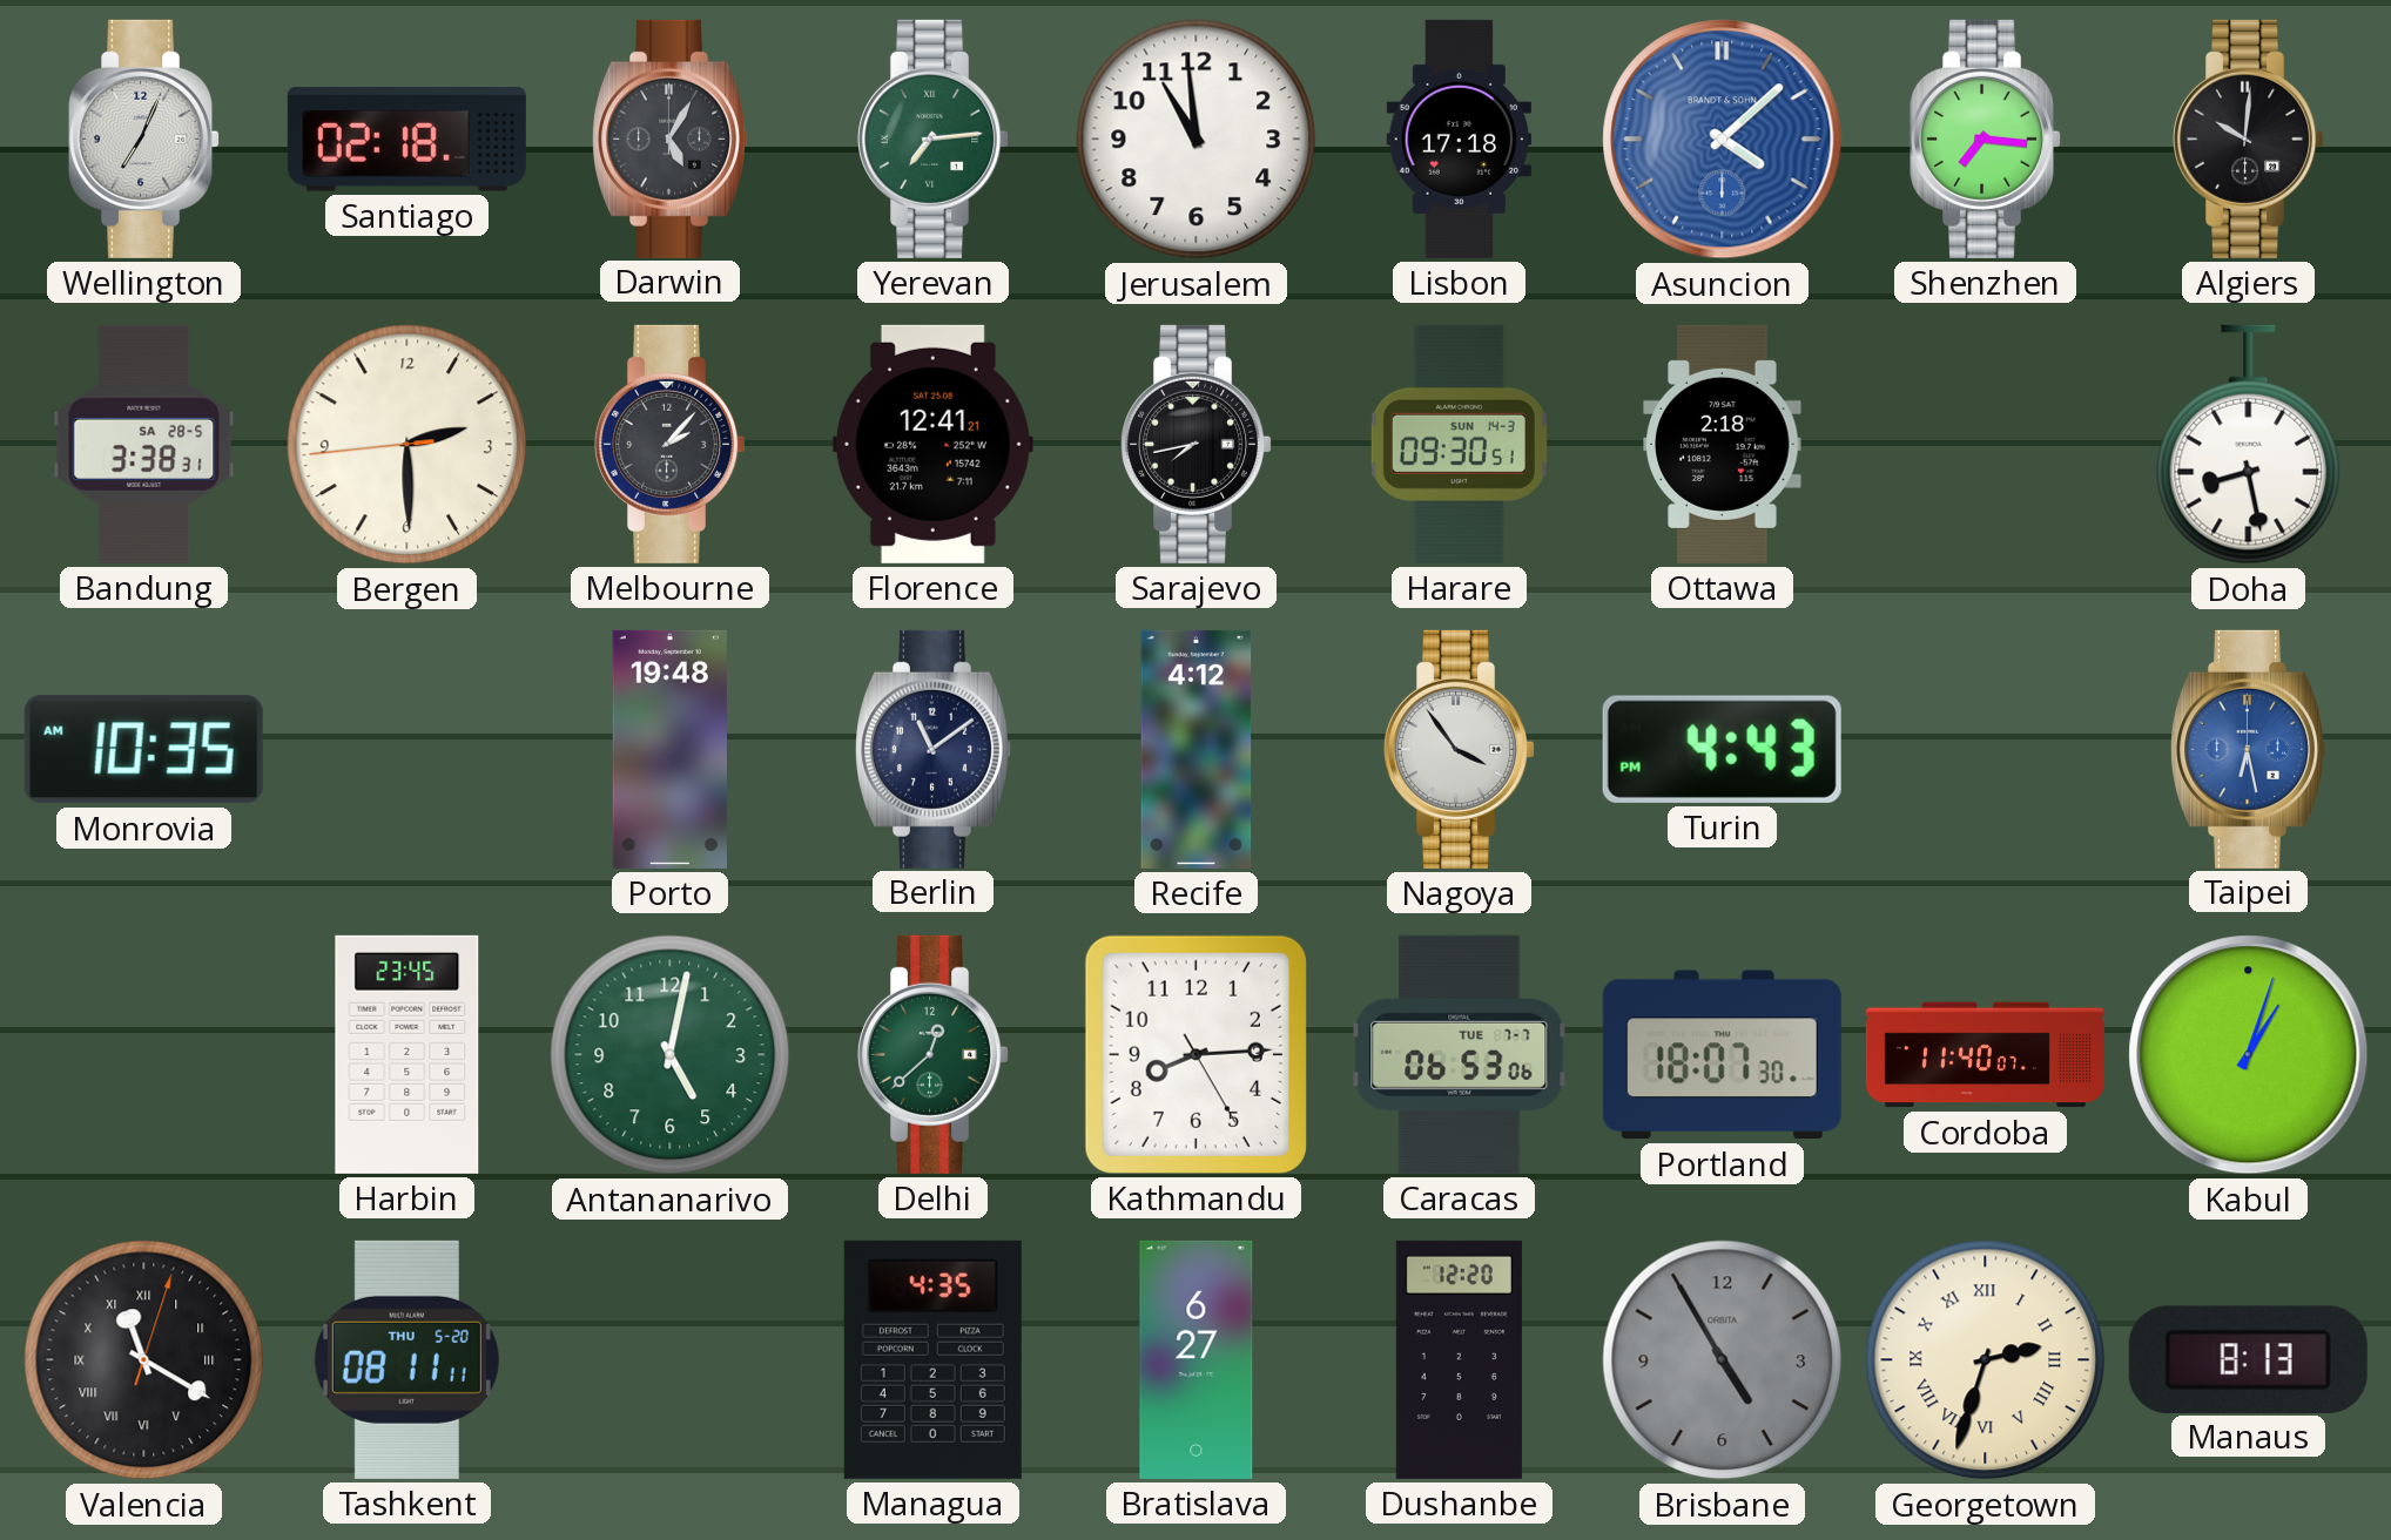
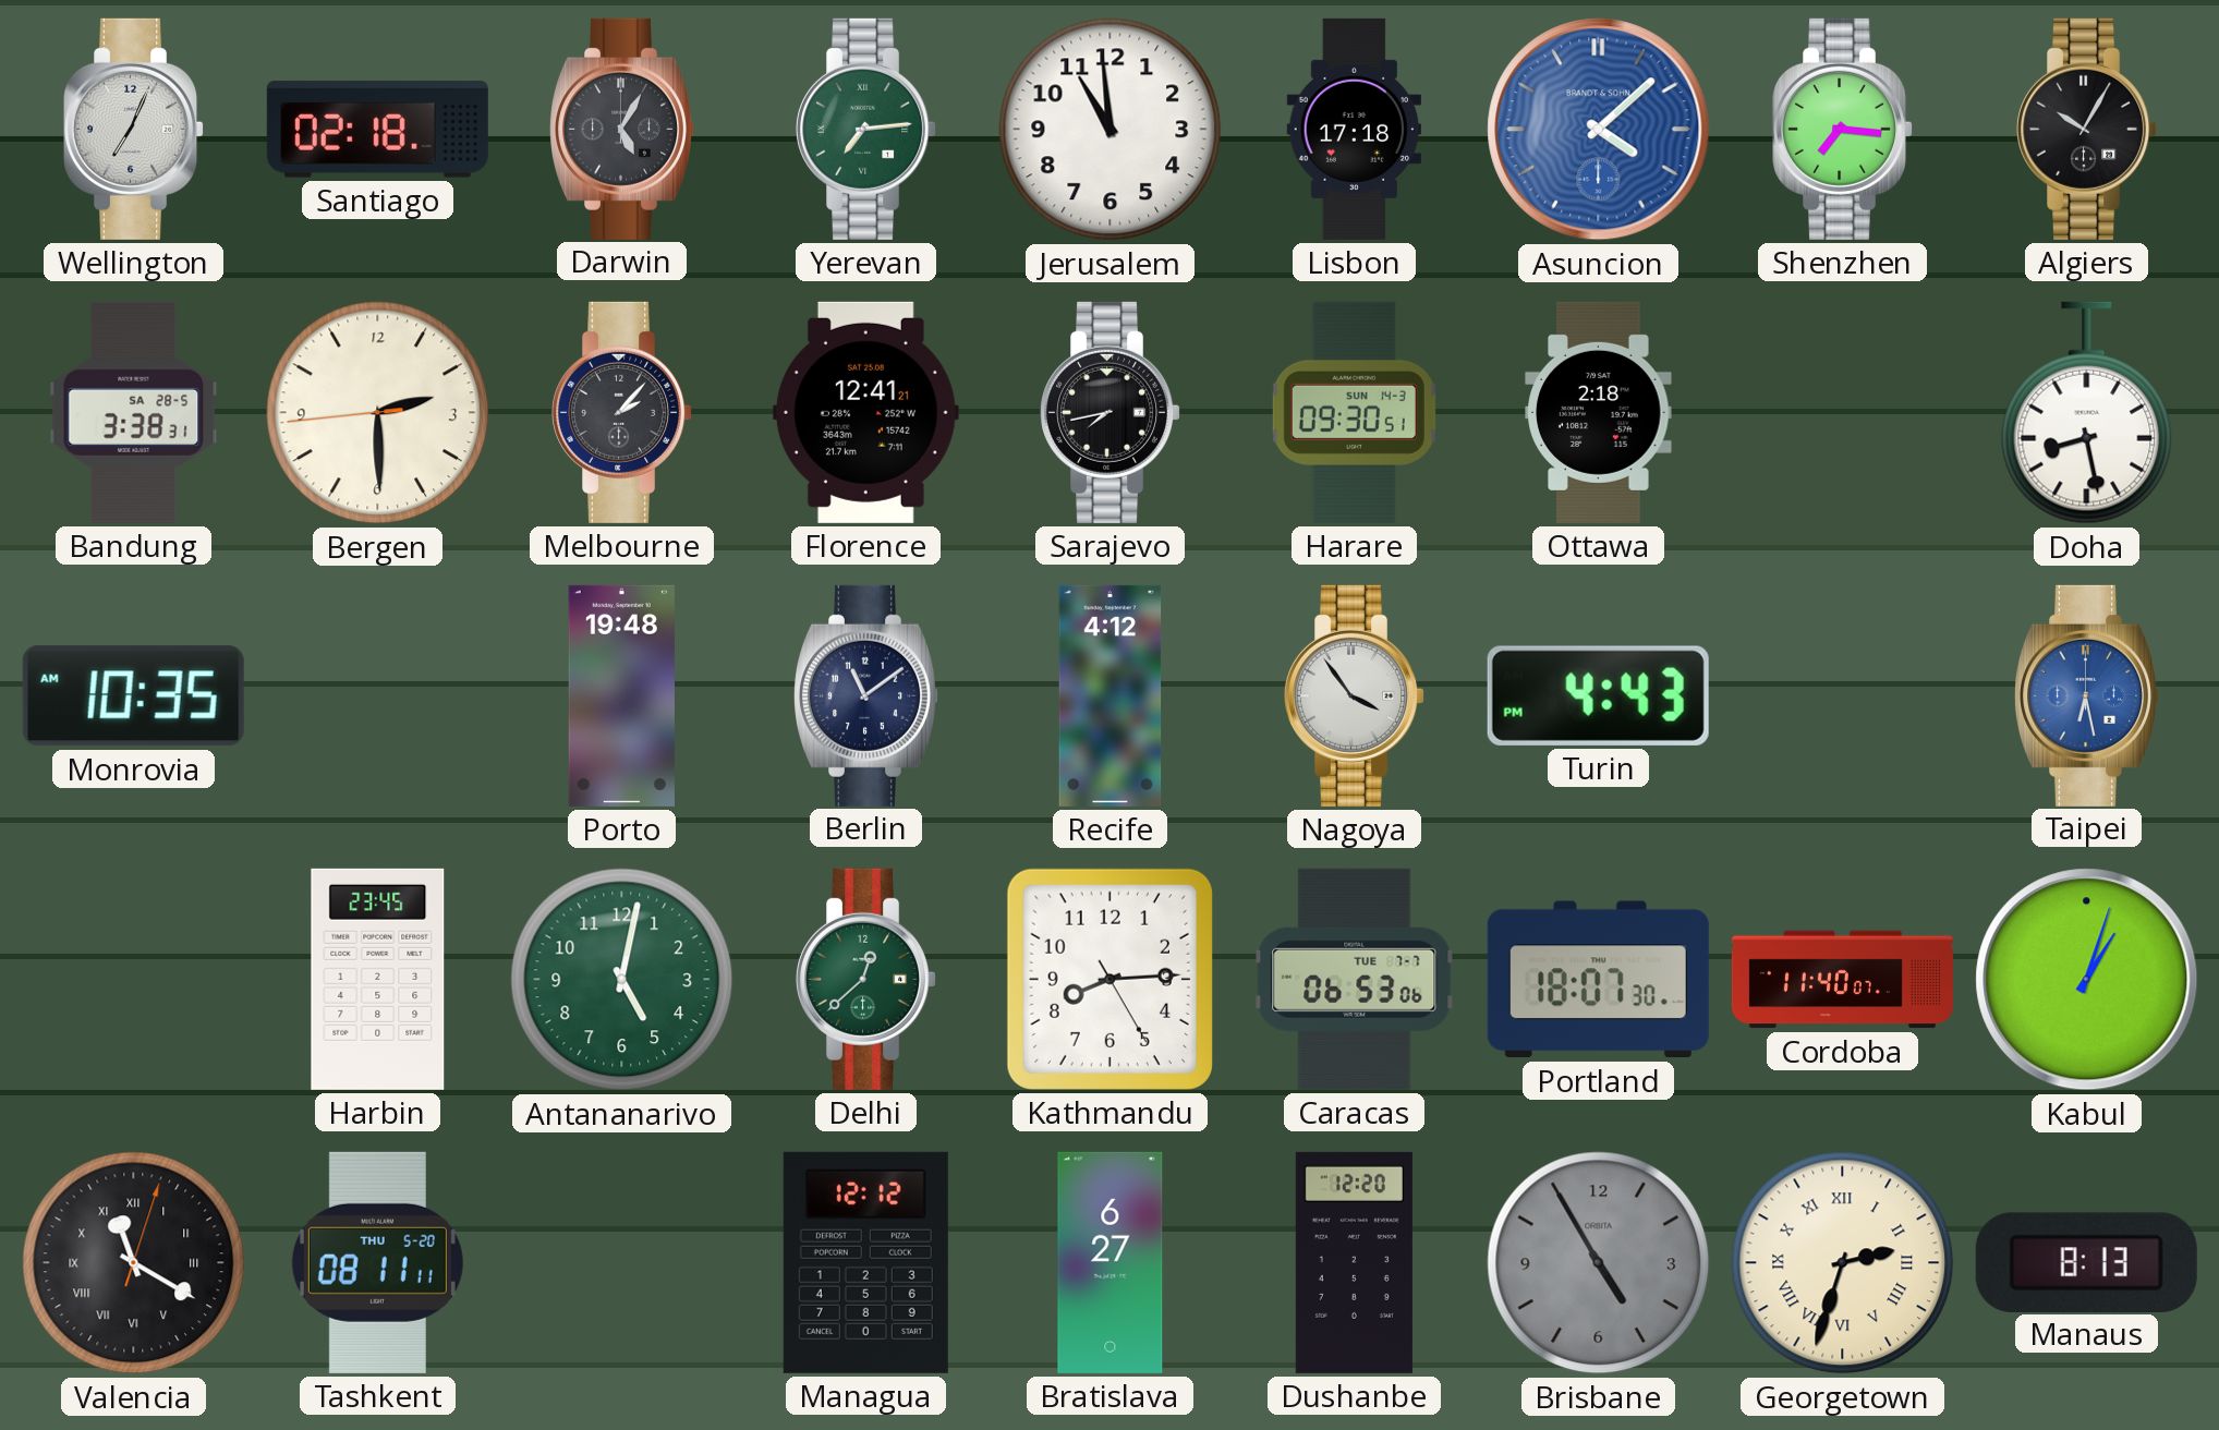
Algiers: 10:01 -> 10:05 (2087, 129)
Managua: 4:35 -> 12:12 (865, 1262)
